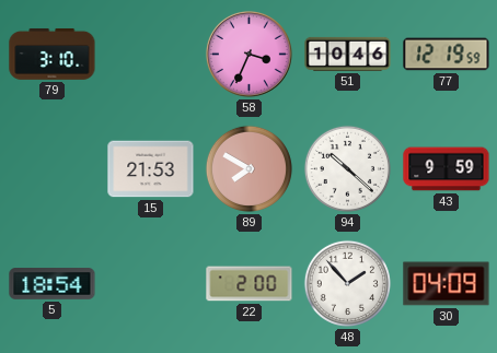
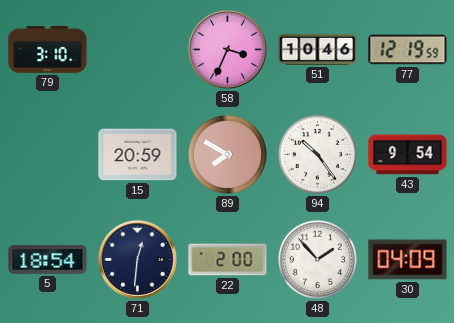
15: 21:53 -> 20:59 (138, 155)
94: 10:22 -> 10:24 (317, 154)
43: 9:59 -> 9:54 (408, 155)
71: none -> 12:31 (138, 259)
